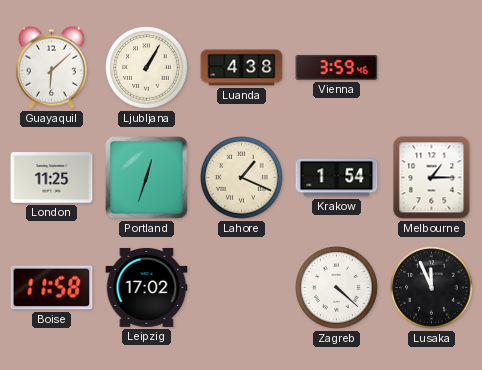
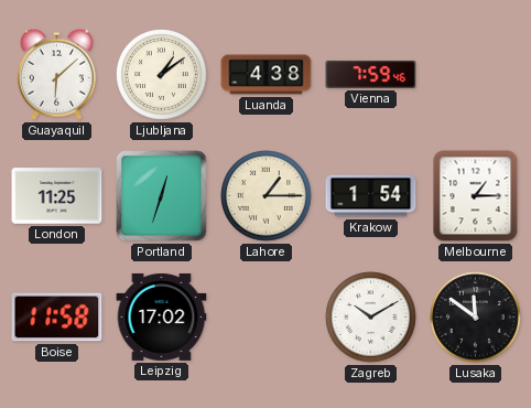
Ljubljana: 1:05 -> 1:09 (162, 75)
Vienna: 3:59 -> 7:59 (371, 74)
Lahore: 1:19 -> 1:15 (267, 196)
Zagreb: 4:22 -> 10:10 (371, 318)
Lusaka: 11:56 -> 11:51 (476, 318)
